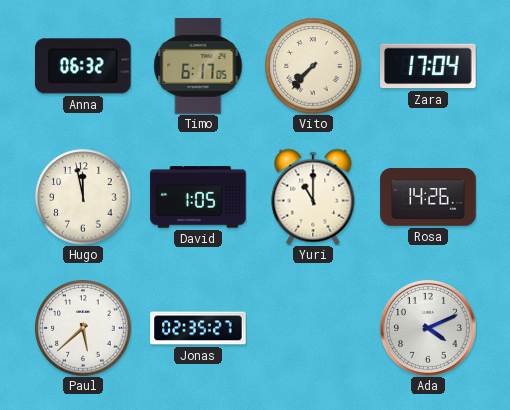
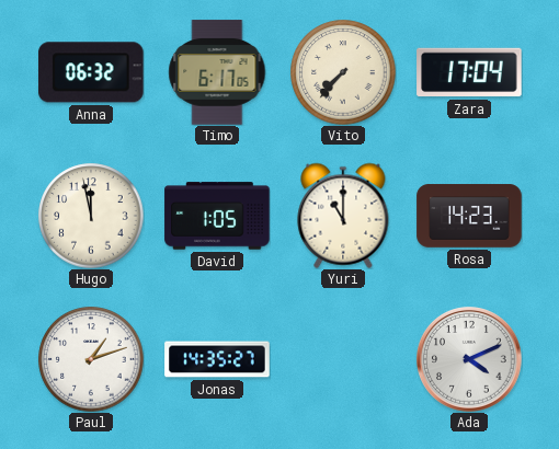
Rosa: 14:26 -> 14:23 (469, 216)
Paul: 5:38 -> 1:12 (91, 359)
Jonas: 02:35 -> 14:35 (217, 359)
